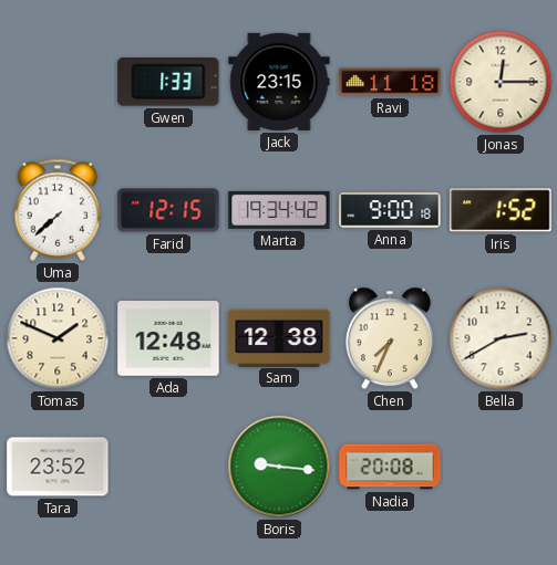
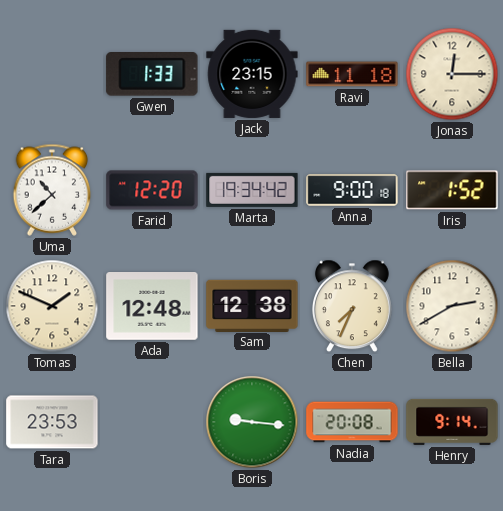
Uma: 7:38 -> 10:38 (52, 190)
Farid: 12:15 -> 12:20 (152, 190)
Tara: 23:52 -> 23:53 (52, 422)
Henry: none -> 9:14 (452, 422)
